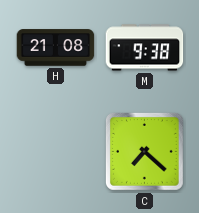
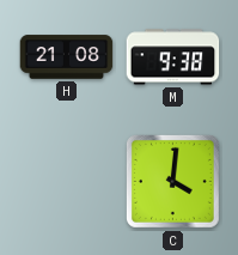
C: 7:22 -> 4:01 (173, 182)
